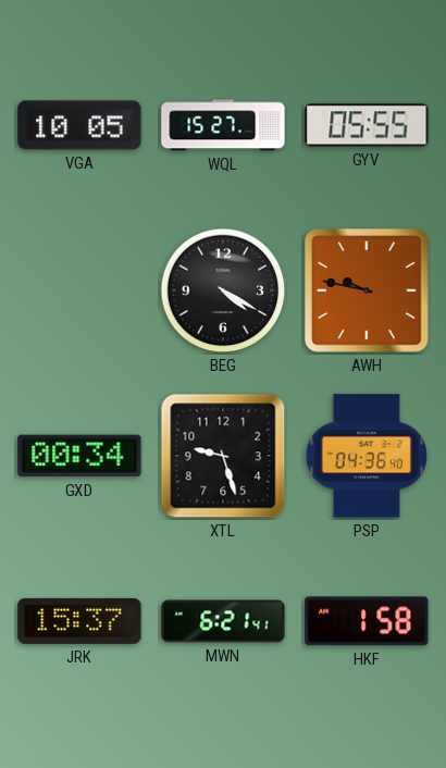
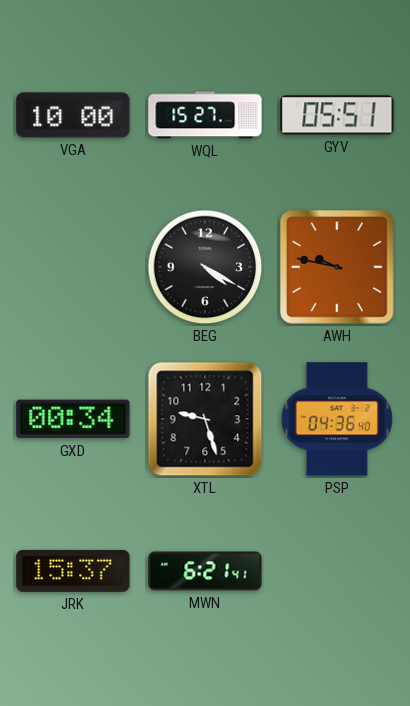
VGA: 10:05 -> 10:00 (73, 115)
GYV: 05:55 -> 05:51 (337, 115)
HKF: 1:58 -> none (367, 621)
